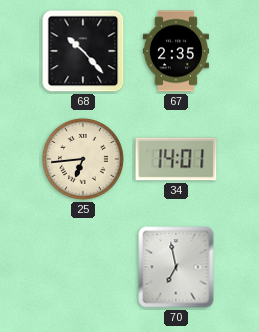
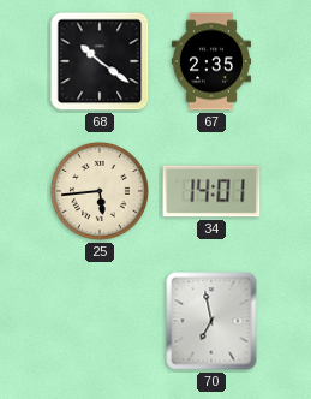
68: 10:23 -> 10:21 (100, 61)
25: 6:44 -> 5:44 (101, 192)
